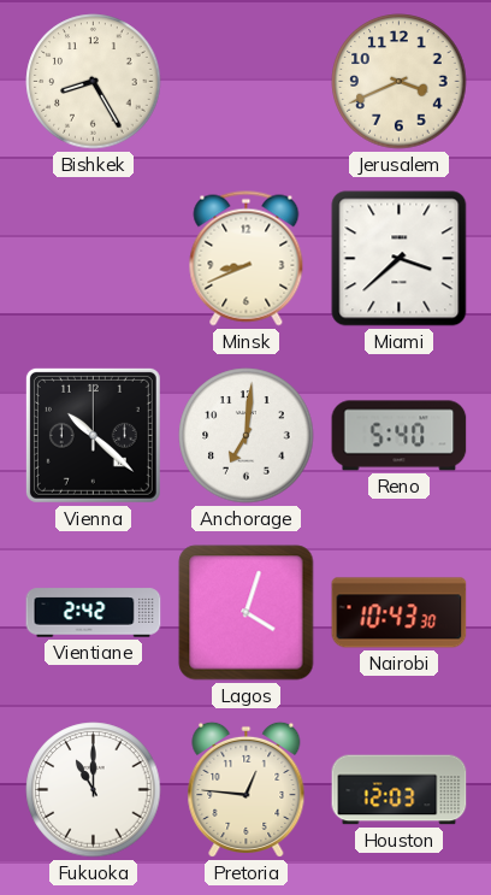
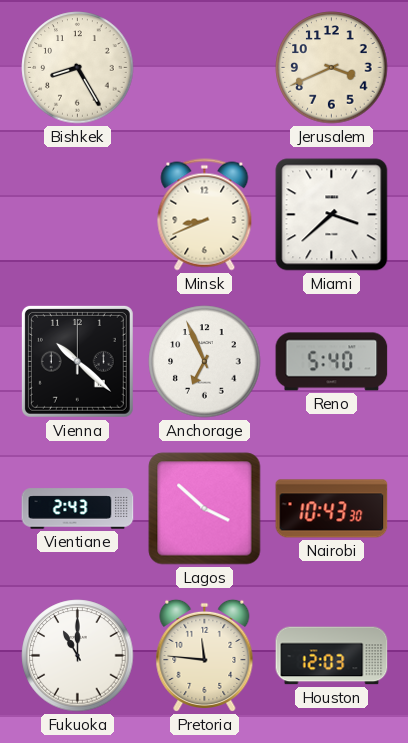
Anchorage: 7:01 -> 6:56 (205, 362)
Vientiane: 2:42 -> 2:43 (78, 509)
Lagos: 4:03 -> 3:52 (205, 509)
Pretoria: 12:46 -> 11:46 (205, 655)
